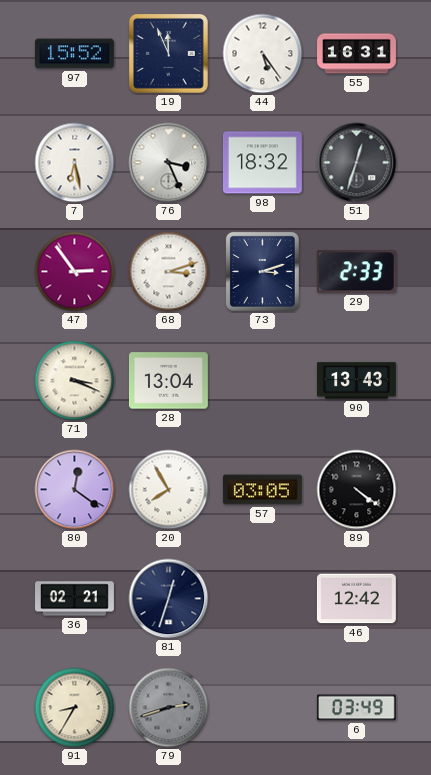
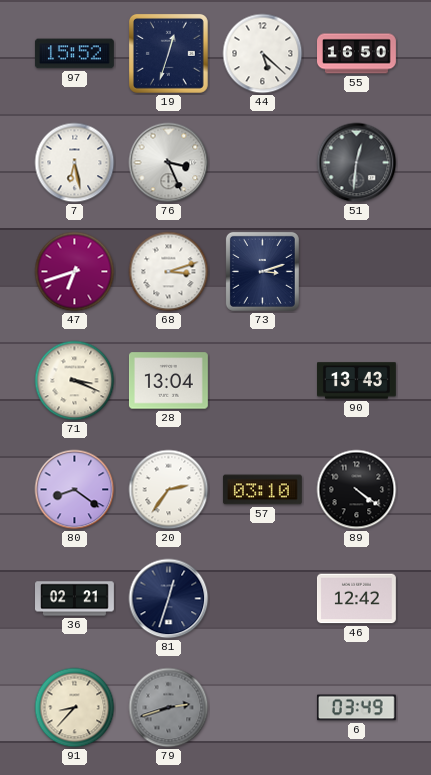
19: 11:56 -> 12:33 (168, 53)
44: 5:24 -> 5:22 (263, 54)
55: 16:31 -> 16:50 (357, 54)
98: 18:32 -> none (262, 163)
51: 12:33 -> 12:31 (357, 163)
47: 2:54 -> 6:42 (75, 272)
29: 2:33 -> none (356, 272)
80: 12:21 -> 8:21 (75, 490)
20: 7:55 -> 2:36 (169, 490)
57: 03:05 -> 03:10 (262, 490)
91: 8:35 -> 8:37 (75, 708)
